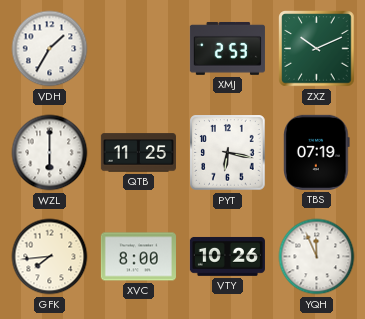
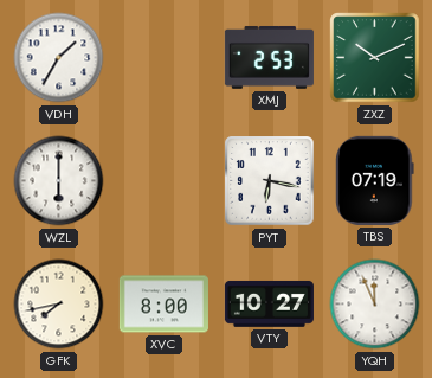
QTB: 11:25 -> none (138, 153)
GFK: 7:44 -> 7:43 (59, 305)
VTY: 10:26 -> 10:27 (269, 305)
